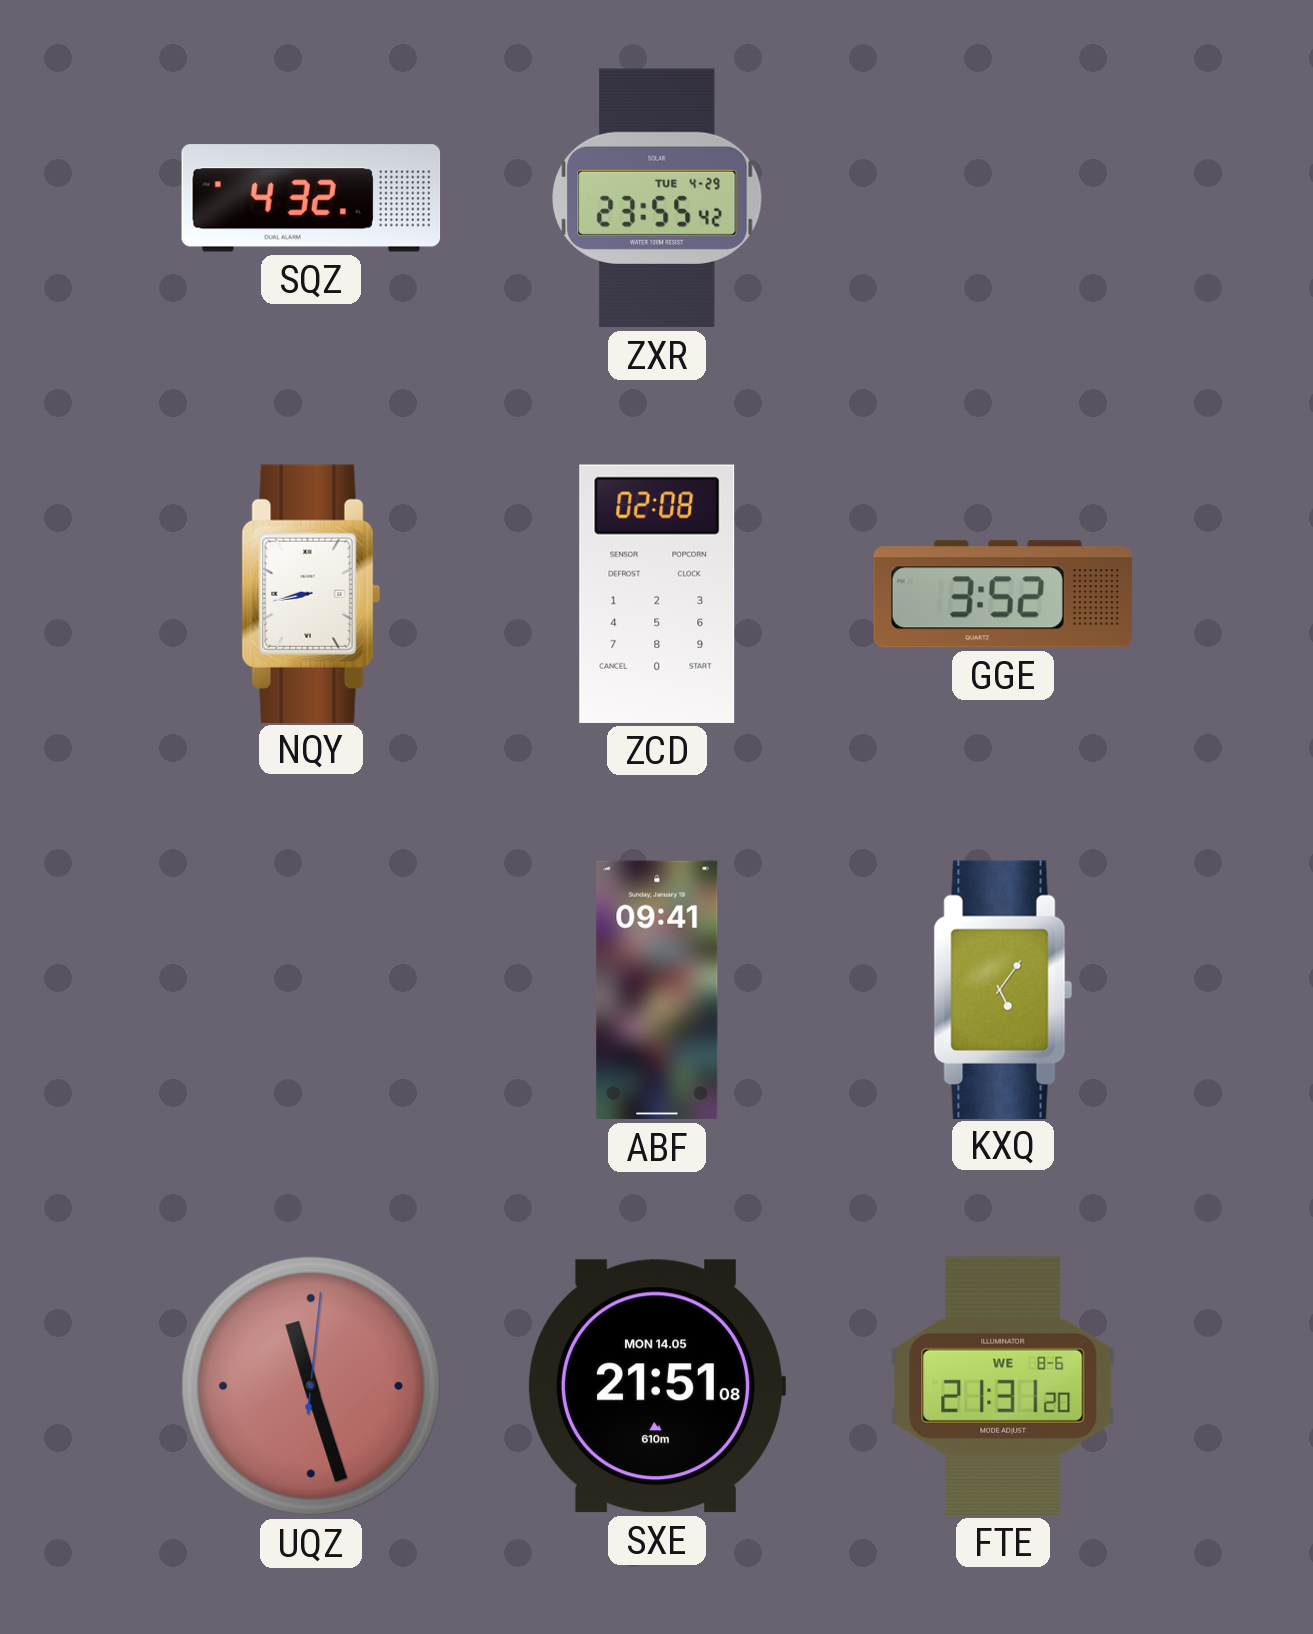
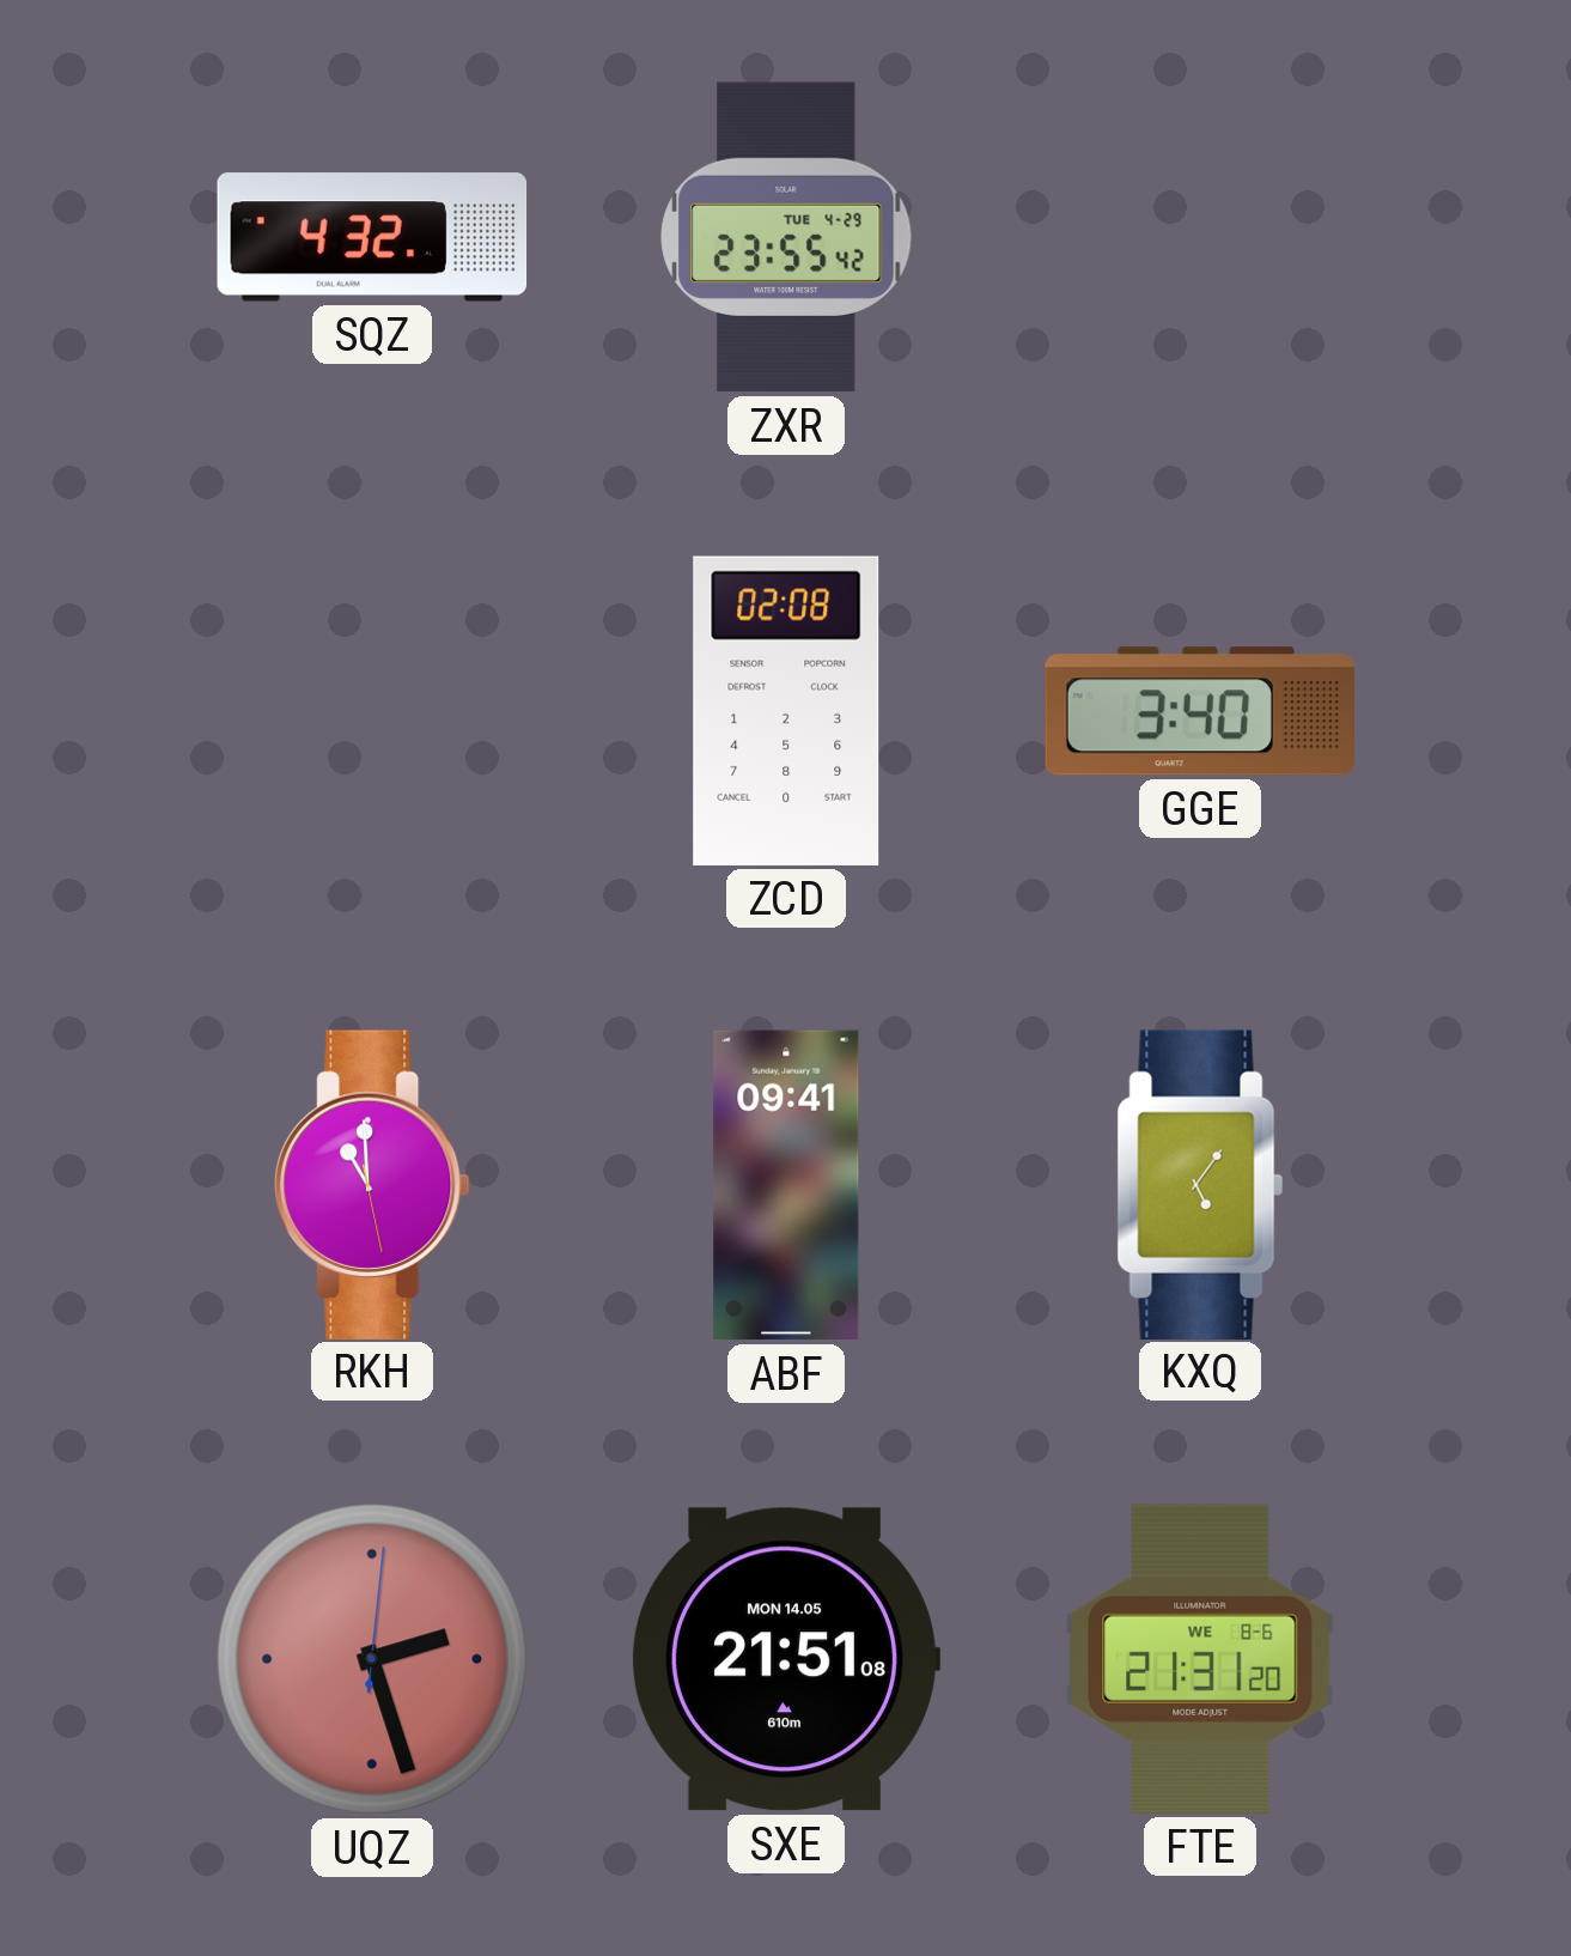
NQY: 8:43 -> none (311, 593)
GGE: 3:52 -> 3:40 (1199, 711)
RKH: none -> 10:59 (372, 1184)
UQZ: 11:27 -> 2:27 (372, 1659)
